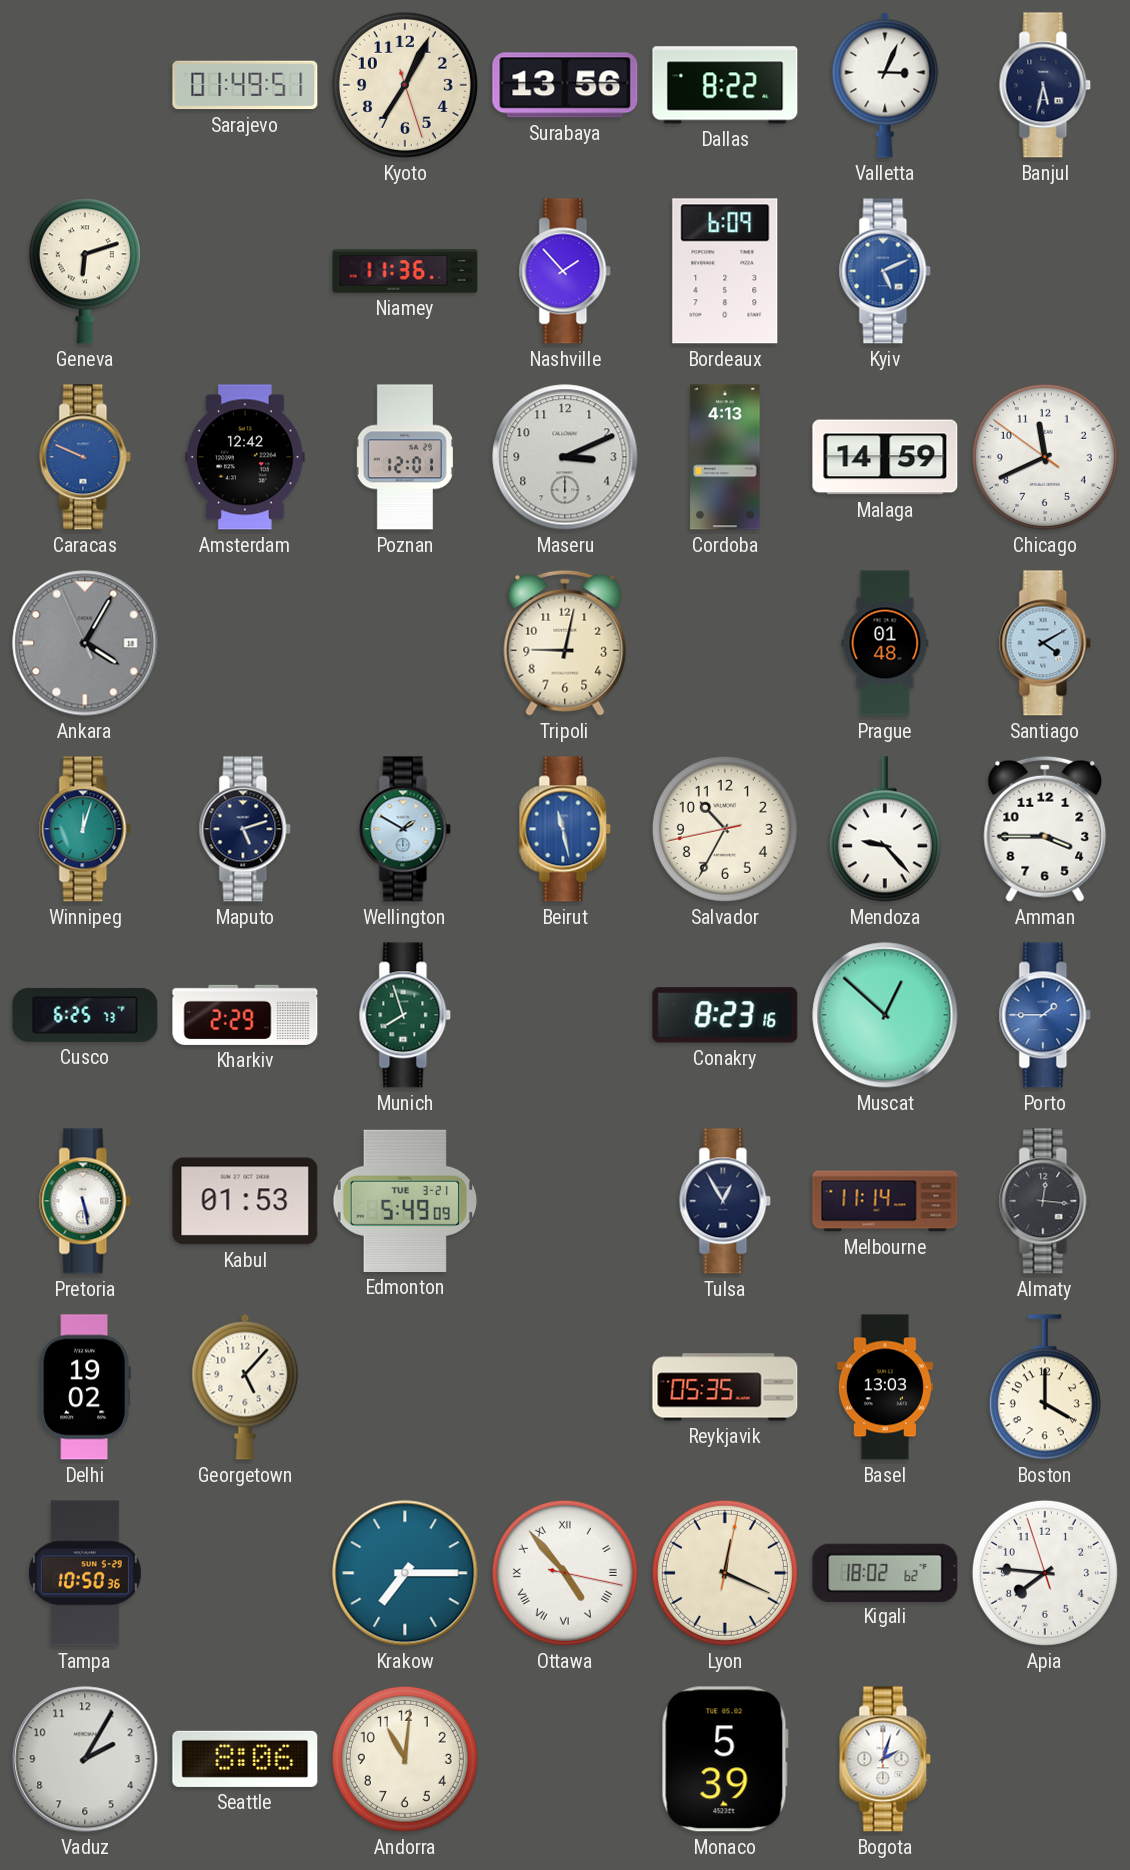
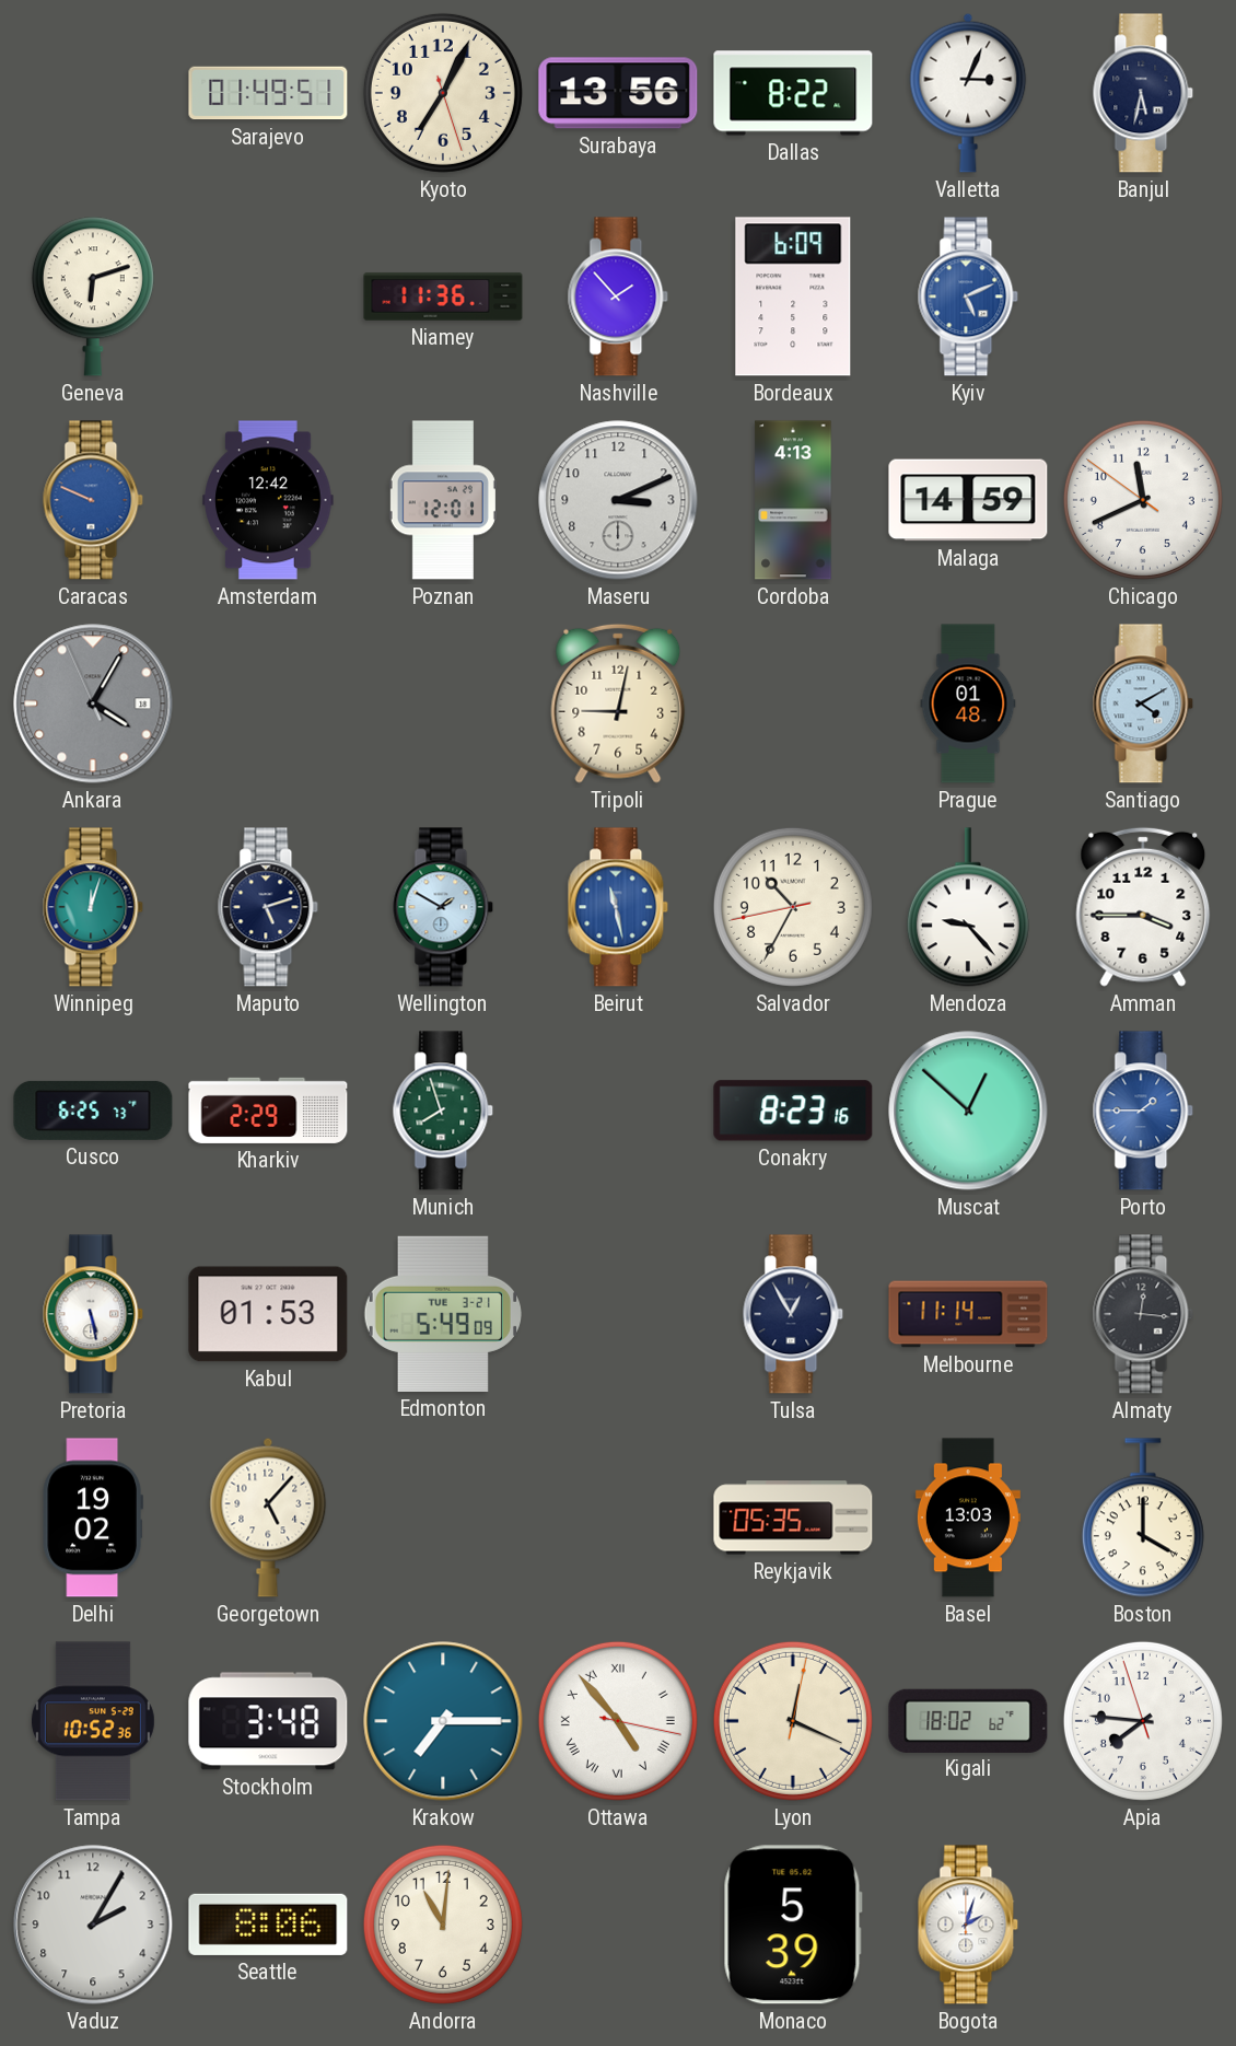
Tampa: 10:50 -> 10:52 (93, 1721)
Stockholm: none -> 3:48 (268, 1721)
